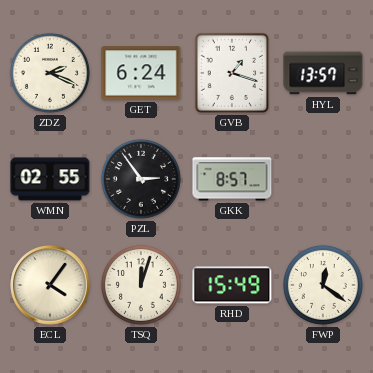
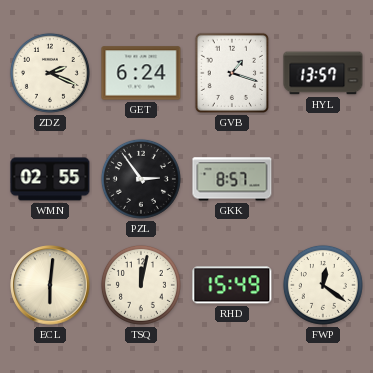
ECL: 4:06 -> 6:01 (50, 285)
TSQ: 12:03 -> 12:02 (141, 285)
